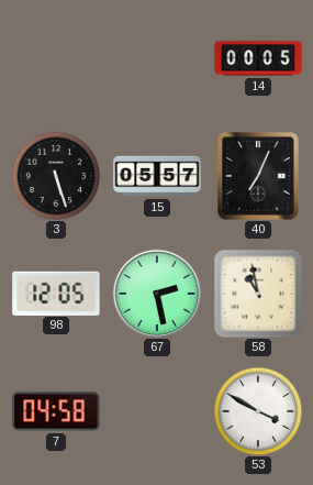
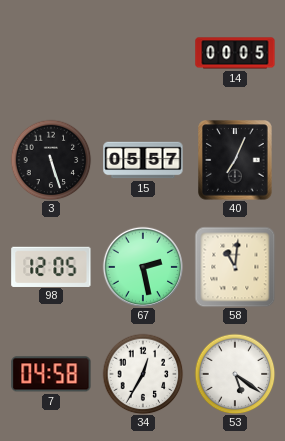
58: 10:58 -> 11:01 (235, 267)
34: none -> 12:35 (143, 374)
53: 3:50 -> 5:21 (235, 374)
